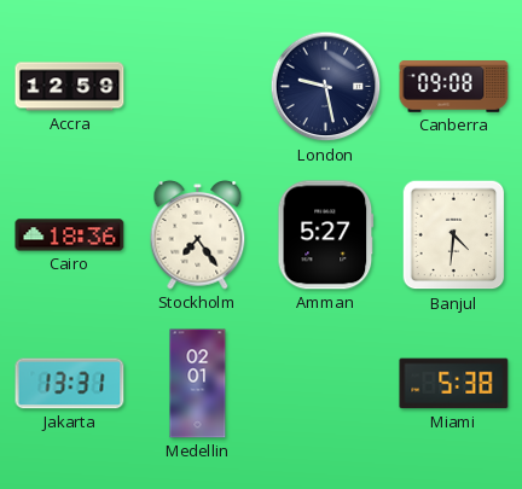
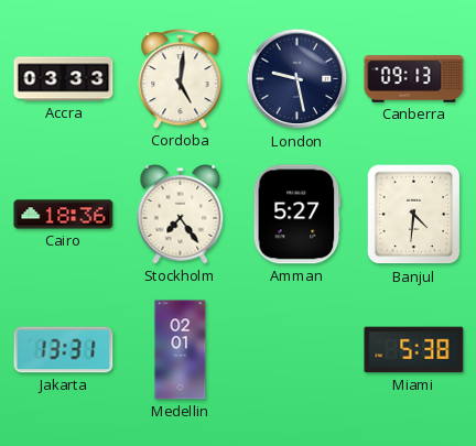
Accra: 12:59 -> 03:33 (64, 79)
Cordoba: none -> 5:01 (181, 79)
Canberra: 09:08 -> 09:13 (414, 79)
